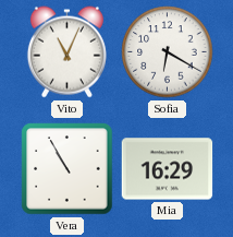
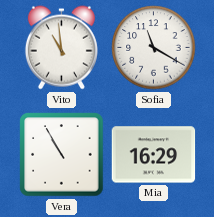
Vito: 11:04 -> 10:59 (61, 48)
Sofia: 6:20 -> 11:20 (154, 48)
